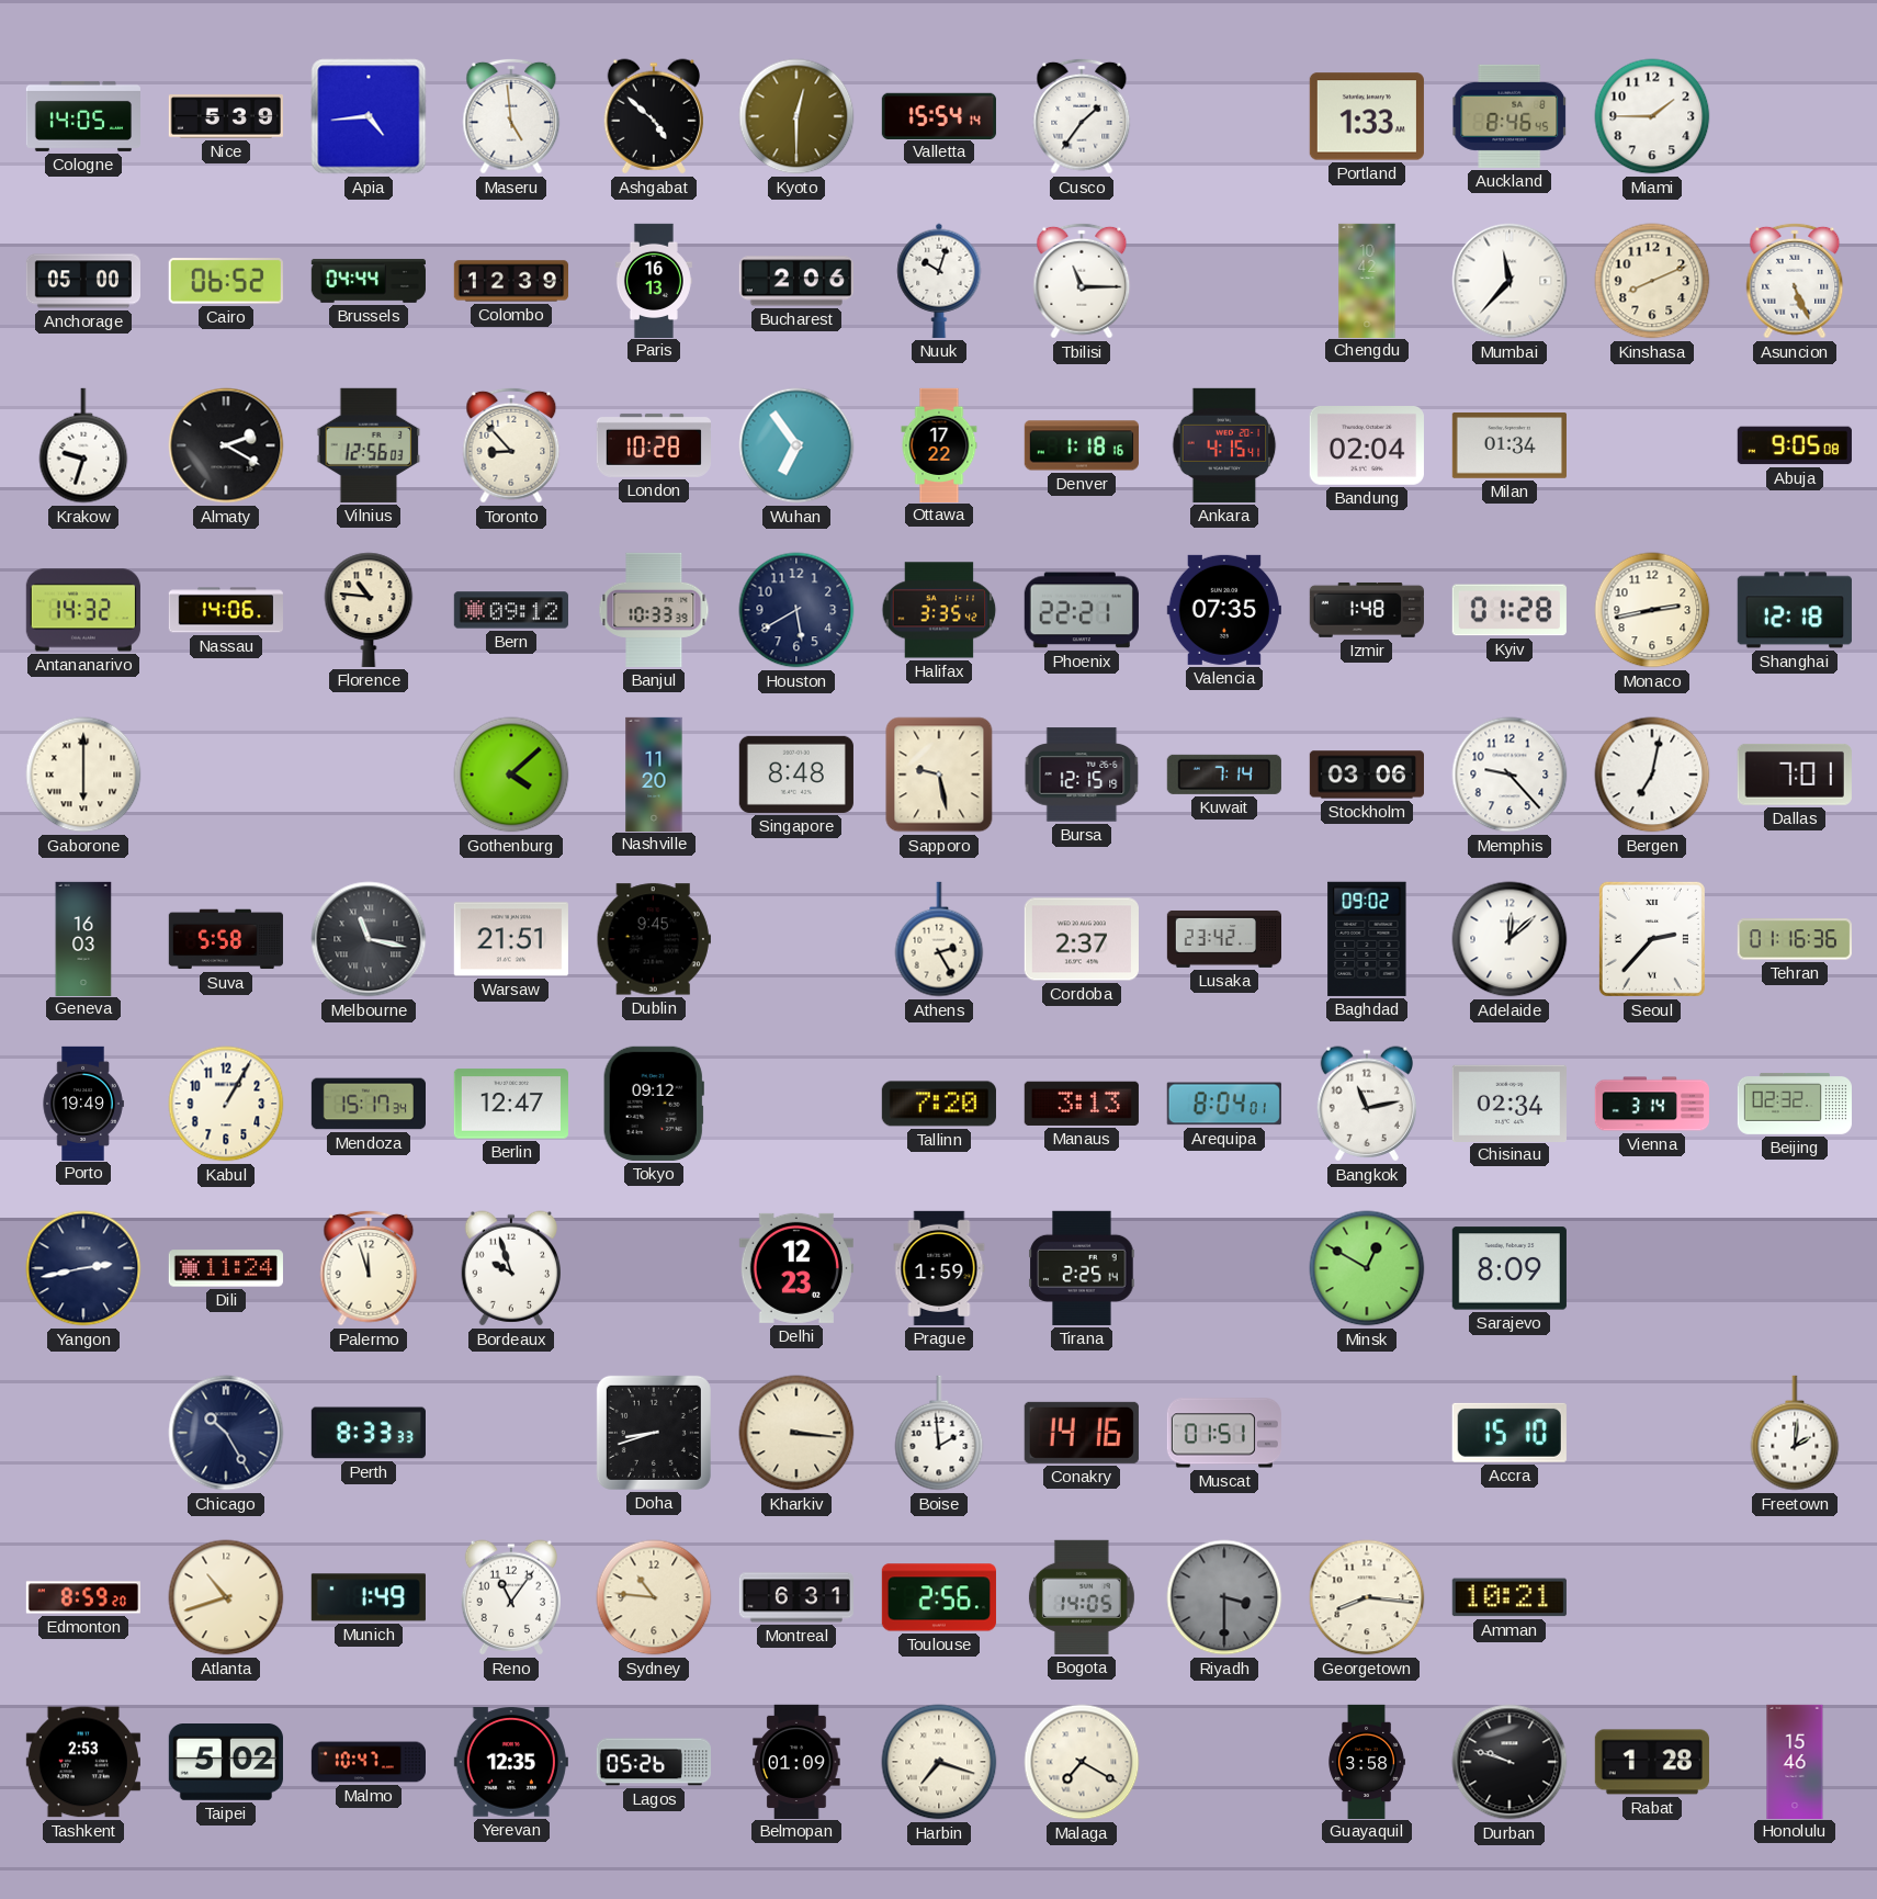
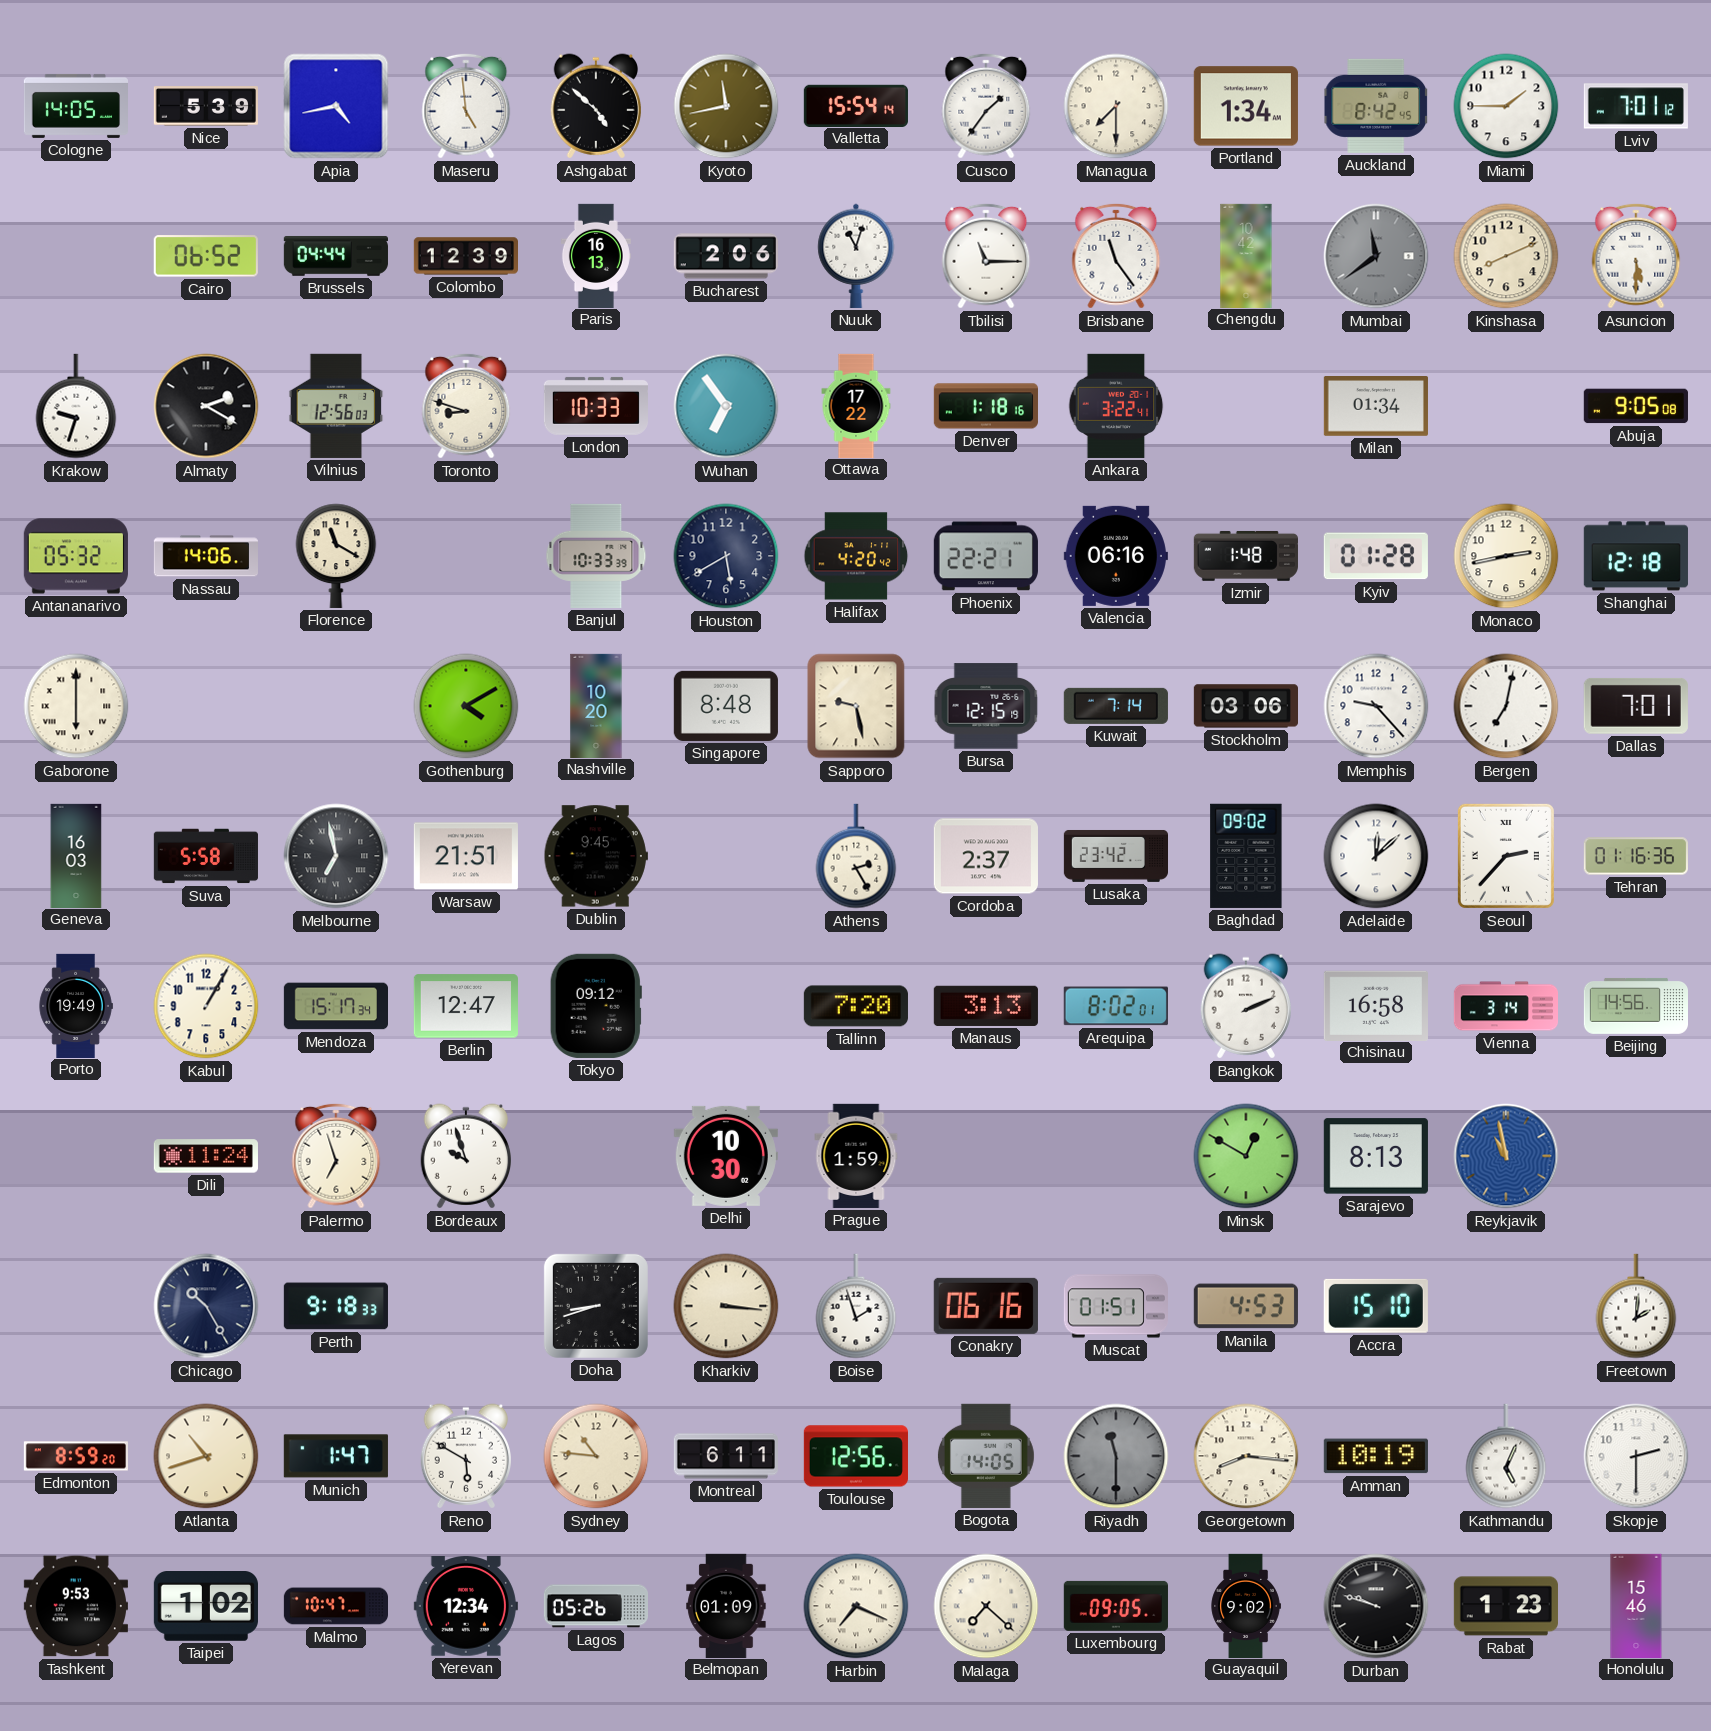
Apia: 4:44 -> 4:43 (336, 106)
Kyoto: 12:30 -> 11:43 (726, 106)
Managua: none -> 7:30 (1116, 106)
Portland: 1:33 -> 1:34 (1246, 106)
Auckland: 8:46 -> 8:42 (1375, 106)
Lviv: none -> 7:01 (1636, 106)
Anchorage: 05:00 -> none (82, 281)
Nuuk: 10:03 -> 11:03 (856, 256)
Brisbane: none -> 11:24 (1116, 256)
Mumbai: 11:37 -> 11:39 (1376, 256)
Mumbai dial: white -> grey (1376, 256)
Asuncion: 5:26 -> 5:30 (1636, 256)
Toronto: 8:53 -> 8:48 (466, 406)
London: 10:28 -> 10:33 (596, 406)
Ankara: 4:15 -> 3:22 (1116, 406)
Bandung: 02:04 -> none (1367, 447)
Antananarivo: 14:32 -> 05:32 (76, 556)
Florence: 10:46 -> 11:20 (336, 556)
Bern: 09:12 -> none (511, 610)
Halifax: 3:35 -> 4:20 (856, 556)
Valencia: 07:35 -> 06:16 (1116, 556)
Gothenburg: 4:08 -> 4:10 (466, 706)
Nashville: 11:20 -> 10:20 (596, 705)
Melbourne: 11:17 -> 6:58 (336, 856)
Arequipa: 8:04 -> 8:02 (1116, 1006)
Bangkok: 11:13 -> 2:11 (1245, 1006)
Chisinau: 02:34 -> 16:58 (1376, 1005)
Beijing: 02:32 -> 14:56 (1635, 1006)
Yangon: 2:43 -> none (83, 1268)
Palermo: 11:57 -> 6:57 (336, 1156)
Delhi: 12:23 -> 10:30 (726, 1156)
Tirana: 2:25 -> none (1082, 1268)
Sarajevo: 8:09 -> 8:13 (1376, 1156)
Reykjavik: none -> 10:58 (1506, 1156)
Perth: 8:33 -> 9:18 (336, 1306)
Boise: 1:59 -> 1:57 (856, 1306)
Conakry: 14:16 -> 06:16 (986, 1306)
Manila: none -> 4:53 (1246, 1306)
Munich: 1:49 -> 1:47 (336, 1456)
Reno: 11:06 -> 5:50 (465, 1456)
Montreal: 6:31 -> 6:11 (726, 1456)
Toulouse: 2:56 -> 12:56 (856, 1456)
Riyadh: 3:30 -> 11:30 (1116, 1456)
Amman: 10:21 -> 10:19 (1376, 1456)
Kathmandu: none -> 5:04 (1506, 1456)
Skopje: none -> 2:30 (1636, 1456)
Tashkent: 2:53 -> 9:53 (76, 1606)
Taipei: 5:02 -> 1:02 (206, 1607)
Yerevan: 12:35 -> 12:34 (466, 1607)
Harbin: 7:18 -> 7:19 (856, 1606)
Malaga: 7:20 -> 7:22 (986, 1606)
Luxembourg: none -> 09:05 (1116, 1606)
Guayaquil: 3:58 -> 9:02 (1246, 1605)
Rabat: 1:28 -> 1:23 (1506, 1606)
